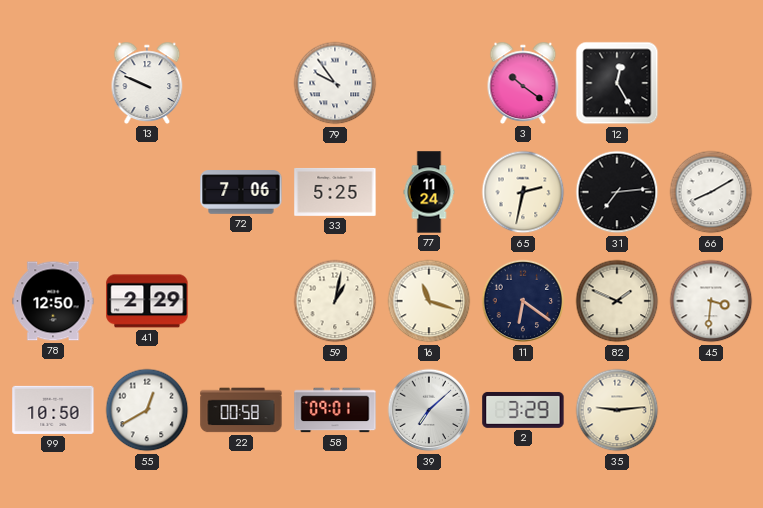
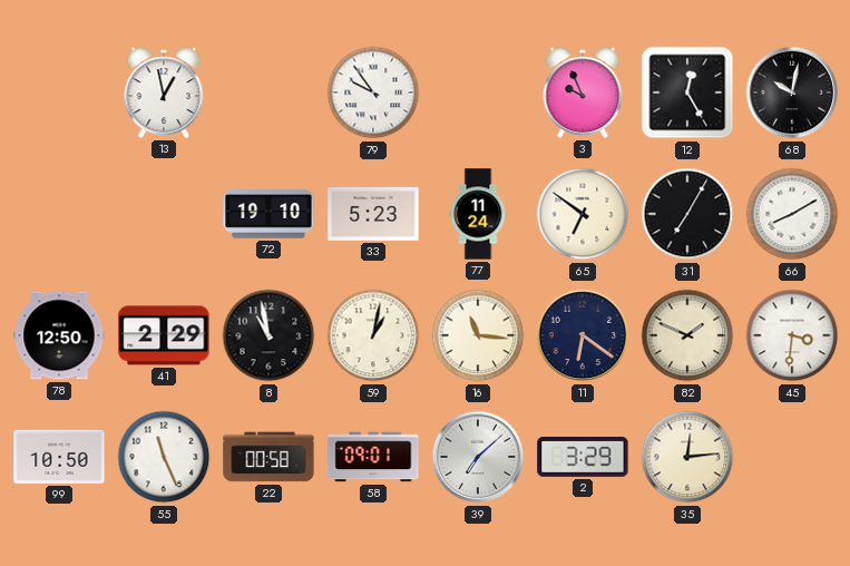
13: 9:49 -> 12:58 (164, 92)
3: 10:21 -> 9:56 (583, 92)
68: none -> 10:02 (792, 92)
72: 7:06 -> 19:10 (268, 214)
33: 5:25 -> 5:23 (373, 214)
65: 2:32 -> 6:51 (583, 214)
31: 7:14 -> 7:05 (687, 214)
8: none -> 10:58 (268, 335)
16: 11:18 -> 11:16 (478, 335)
55: 12:40 -> 11:26 (164, 457)
35: 9:14 -> 12:14 (687, 457)
